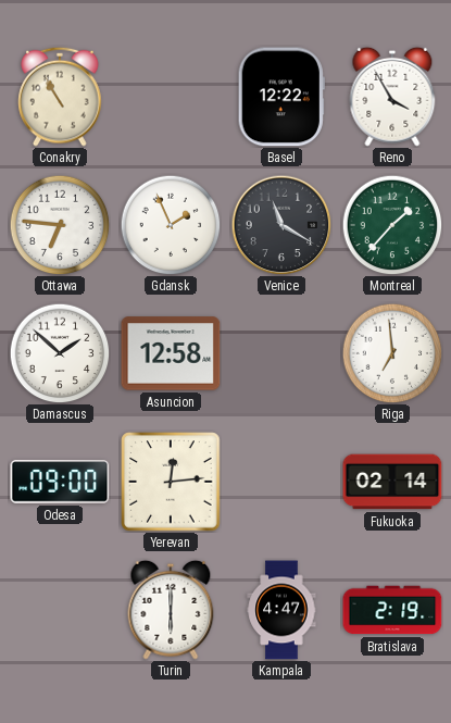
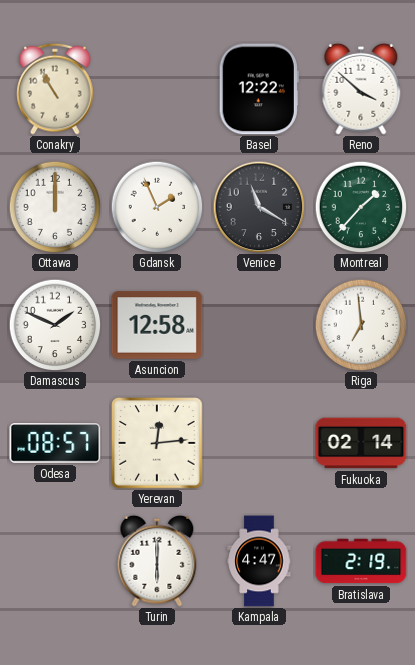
Reno: 3:55 -> 3:52 (361, 89)
Ottawa: 6:46 -> 12:00 (55, 207)
Damascus: 1:52 -> 1:49 (55, 325)
Odesa: 09:00 -> 08:57 (55, 444)
